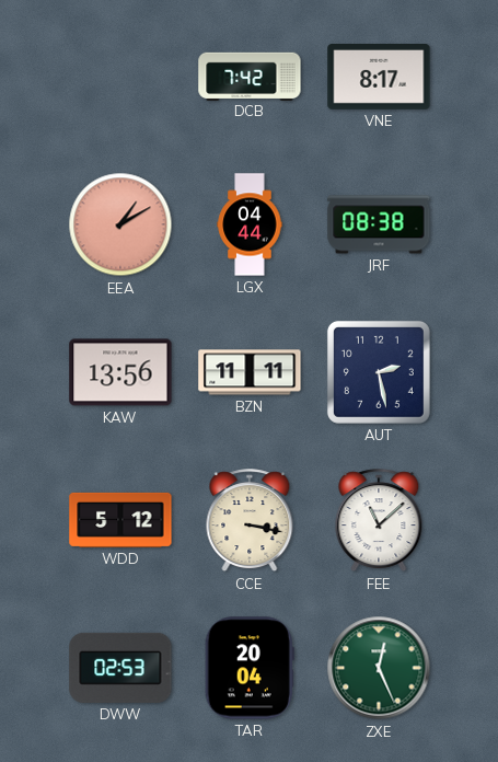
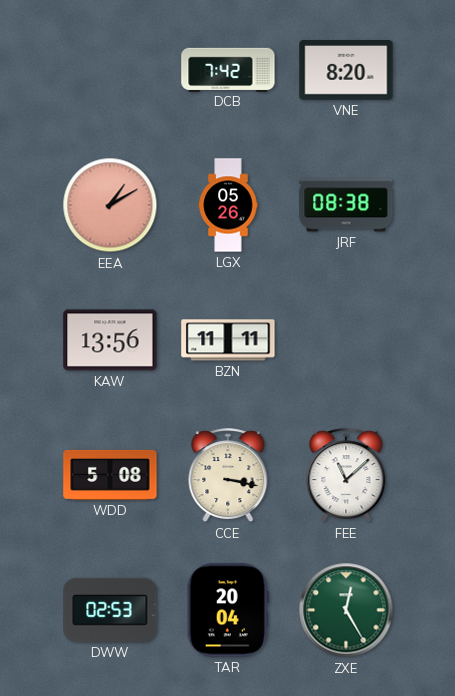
VNE: 8:17 -> 8:20 (346, 71)
LGX: 04:44 -> 05:26 (228, 205)
AUT: 2:28 -> none (379, 372)
WDD: 5:12 -> 5:08 (110, 475)
ZXE: 12:26 -> 12:25 (346, 610)
